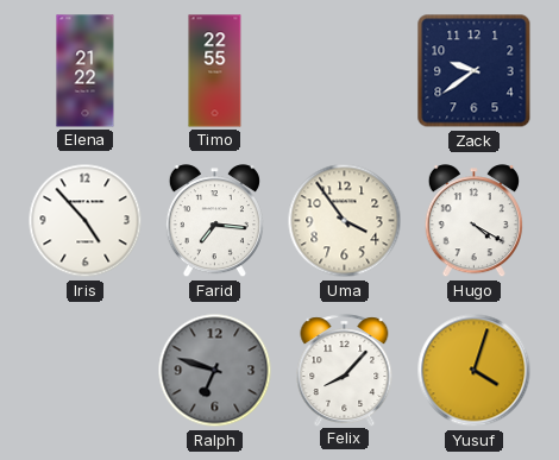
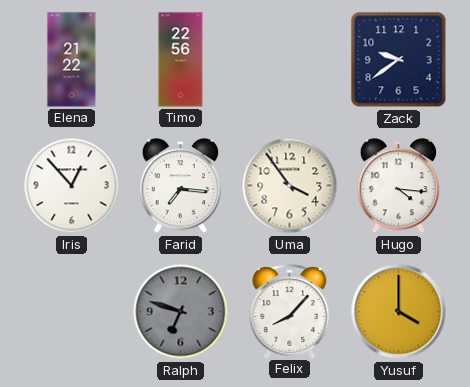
Timo: 22:55 -> 22:56 (181, 60)
Iris: 4:53 -> 12:53 (72, 186)
Hugo: 4:20 -> 4:16 (398, 186)
Yusuf: 4:03 -> 4:00 (399, 312)
